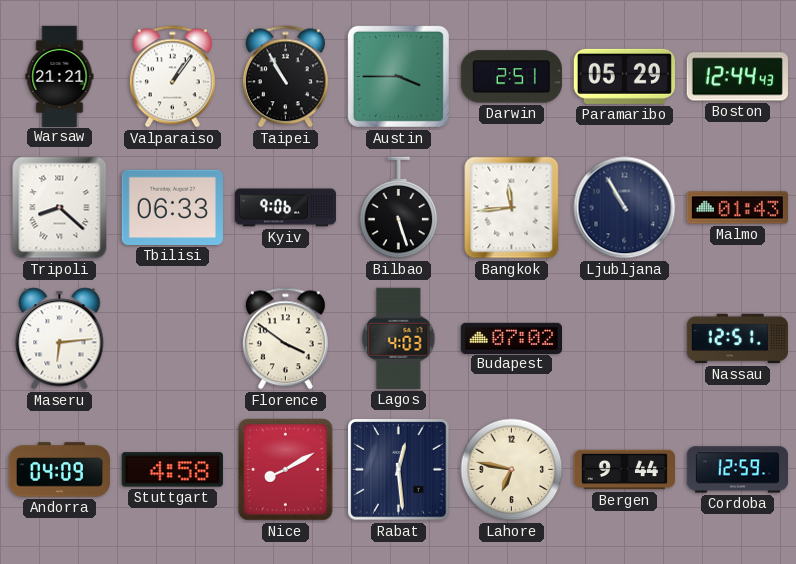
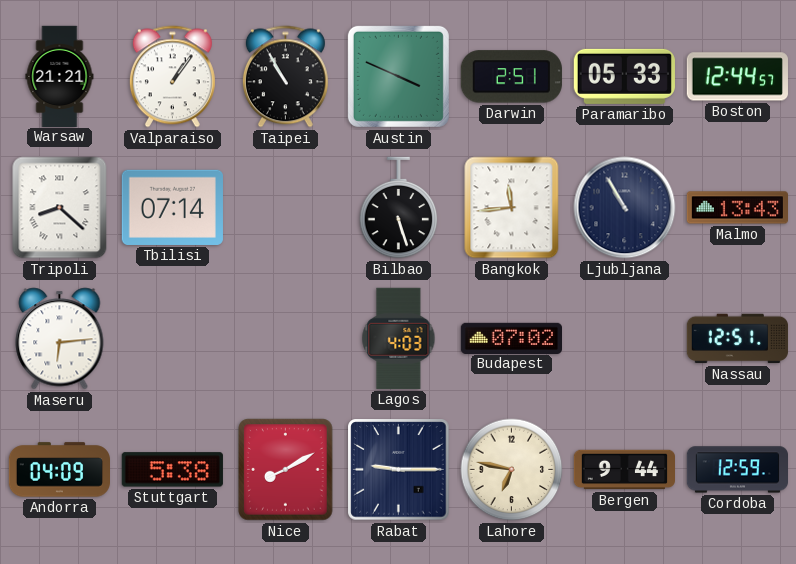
Austin: 3:45 -> 3:49 (398, 76)
Paramaribo: 05:29 -> 05:33 (624, 76)
Boston: 12:44:43 -> 12:44:57 (737, 77)
Tbilisi: 06:33 -> 07:14 (172, 207)
Kyiv: 9:06 -> none (285, 208)
Malmo: 01:43 -> 13:43 (737, 208)
Florence: 3:51 -> none (285, 339)
Stuttgart: 4:58 -> 5:38 (172, 470)
Rabat: 12:29 -> 9:15 (399, 470)
